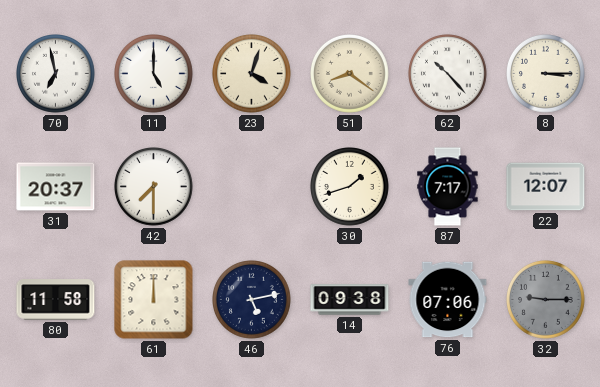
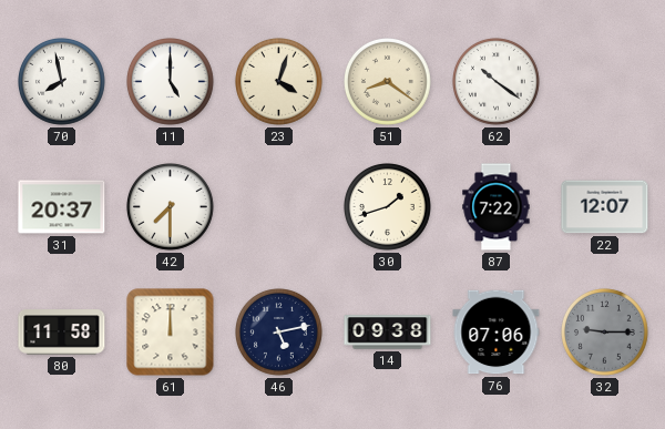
70: 6:58 -> 7:58 (62, 82)
62: 10:23 -> 10:21 (497, 82)
8: 3:15 -> none (546, 74)
87: 7:17 -> 7:22 (497, 207)
